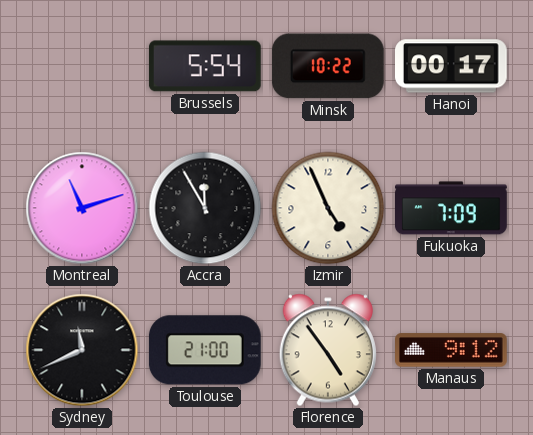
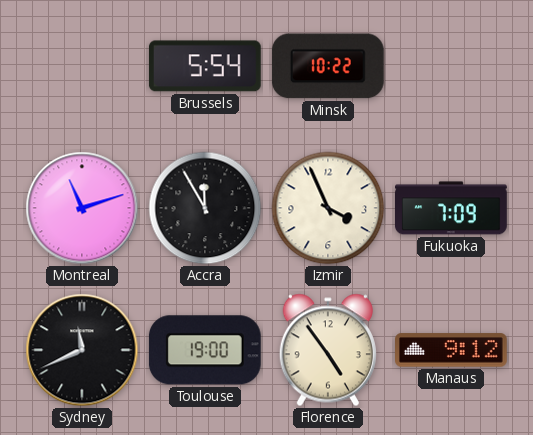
Hanoi: 00:17 -> none (452, 66)
Izmir: 4:56 -> 3:56 (328, 208)
Toulouse: 21:00 -> 19:00 (205, 350)
